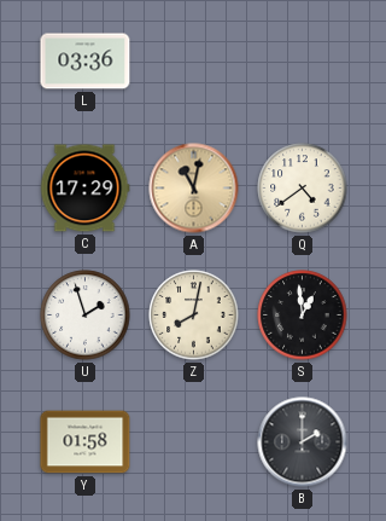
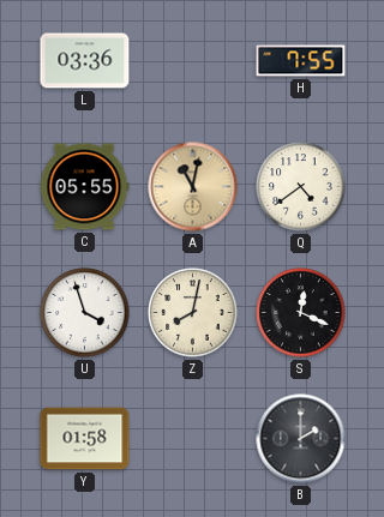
H: none -> 7:55 (301, 61)
C: 17:29 -> 05:55 (84, 187)
U: 1:57 -> 3:57 (85, 313)
S: 12:59 -> 12:19 (301, 313)
